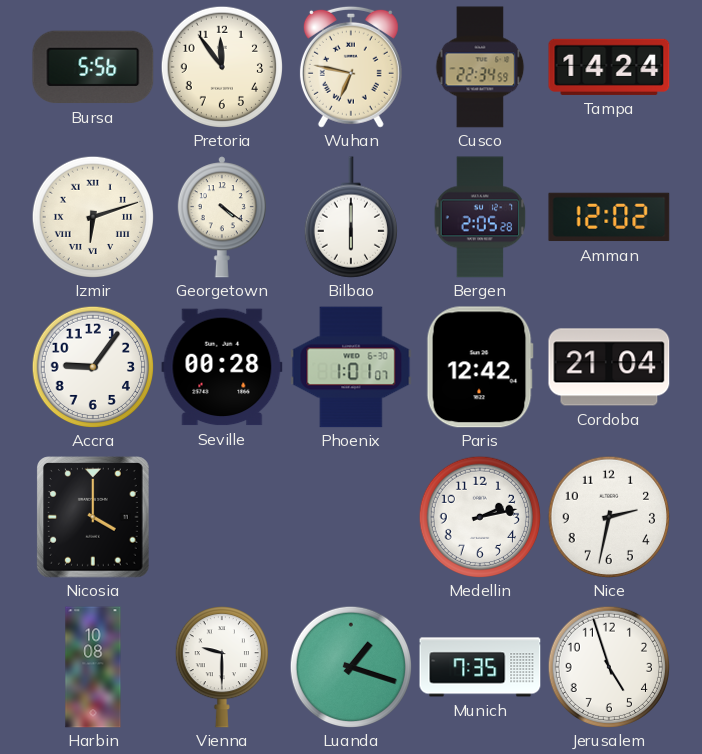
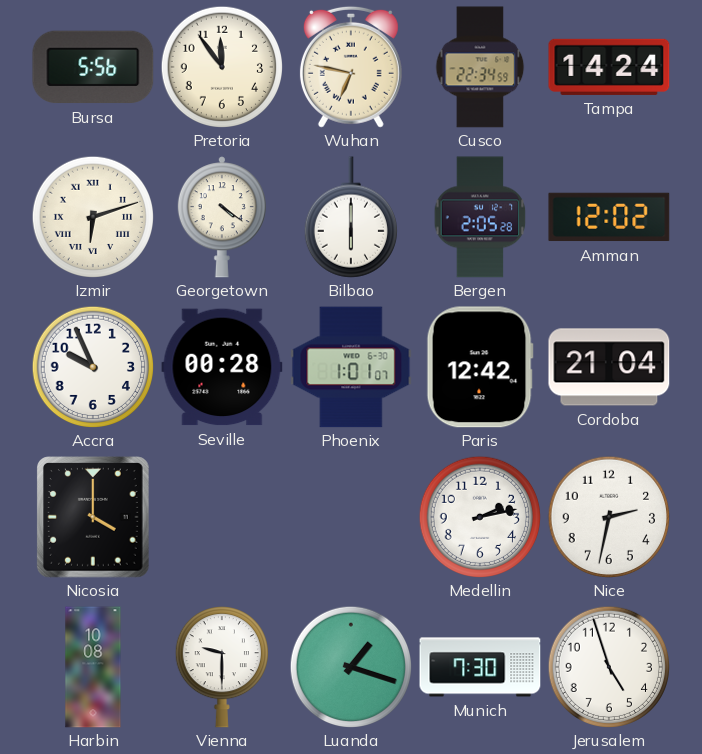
Accra: 9:06 -> 9:56 (92, 366)
Munich: 7:35 -> 7:30 (480, 667)
